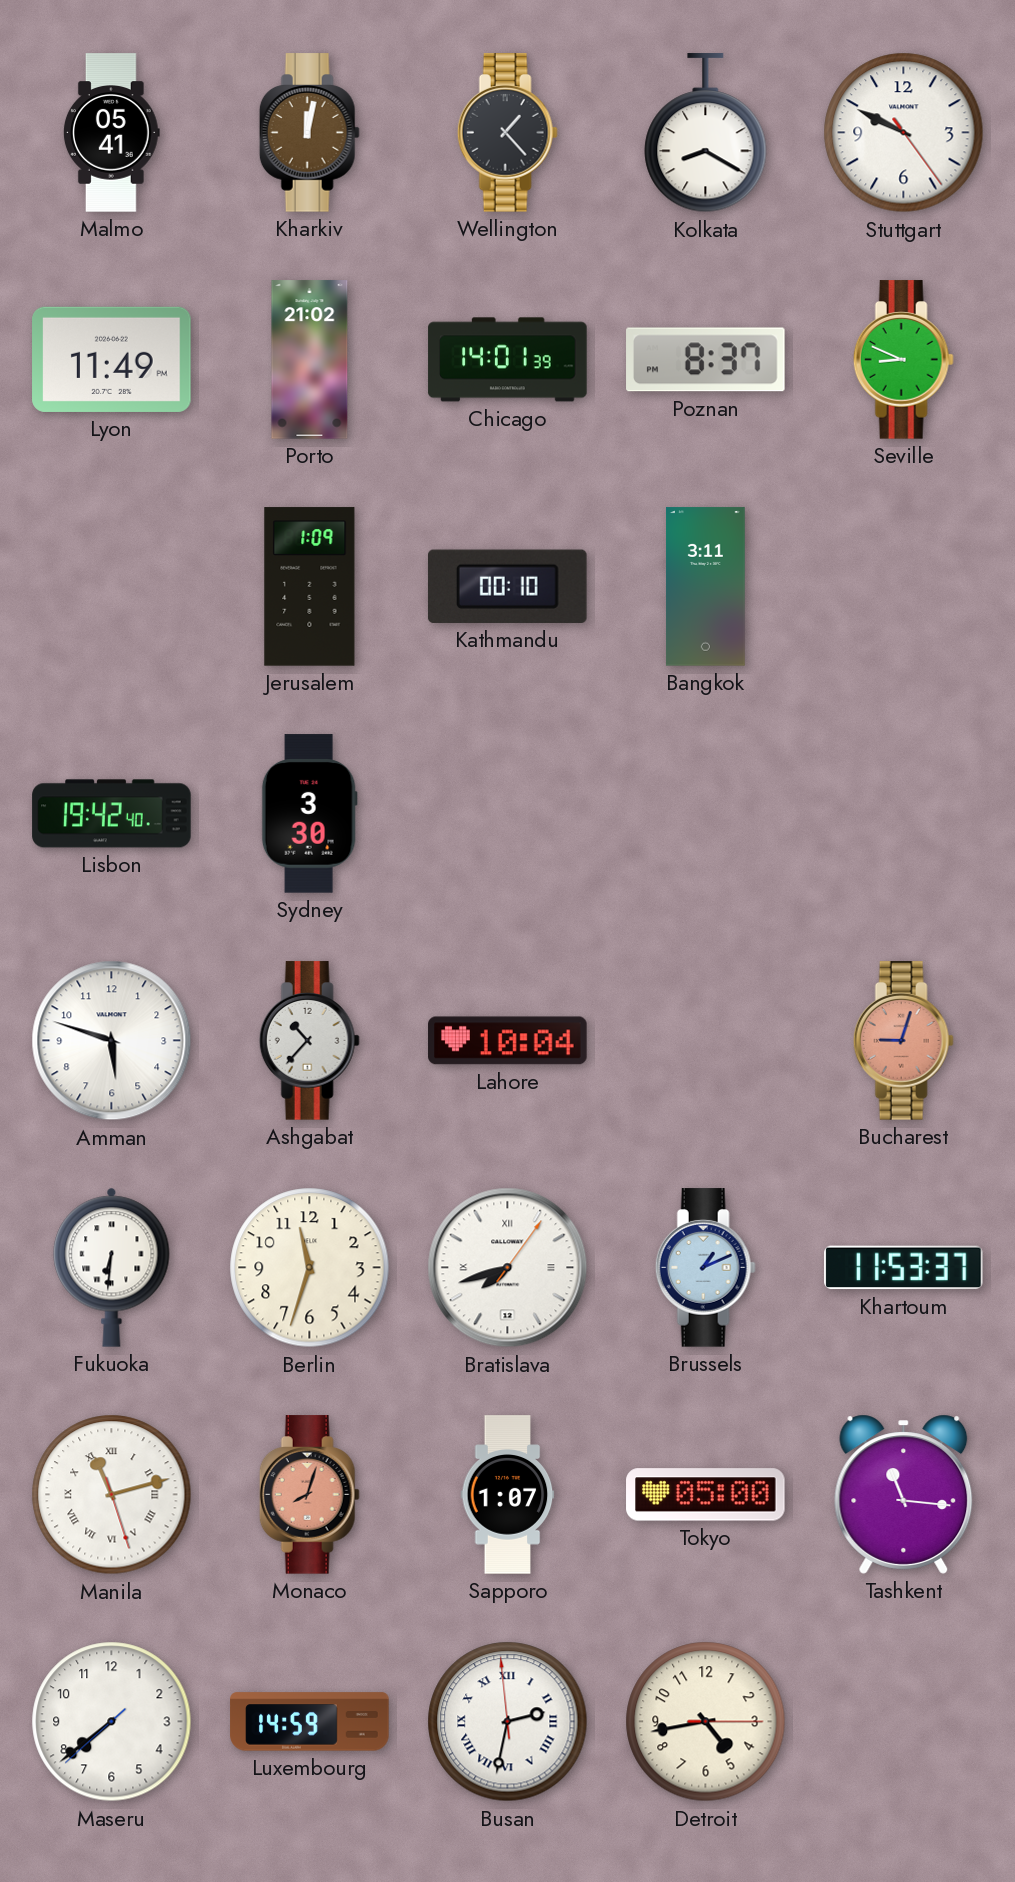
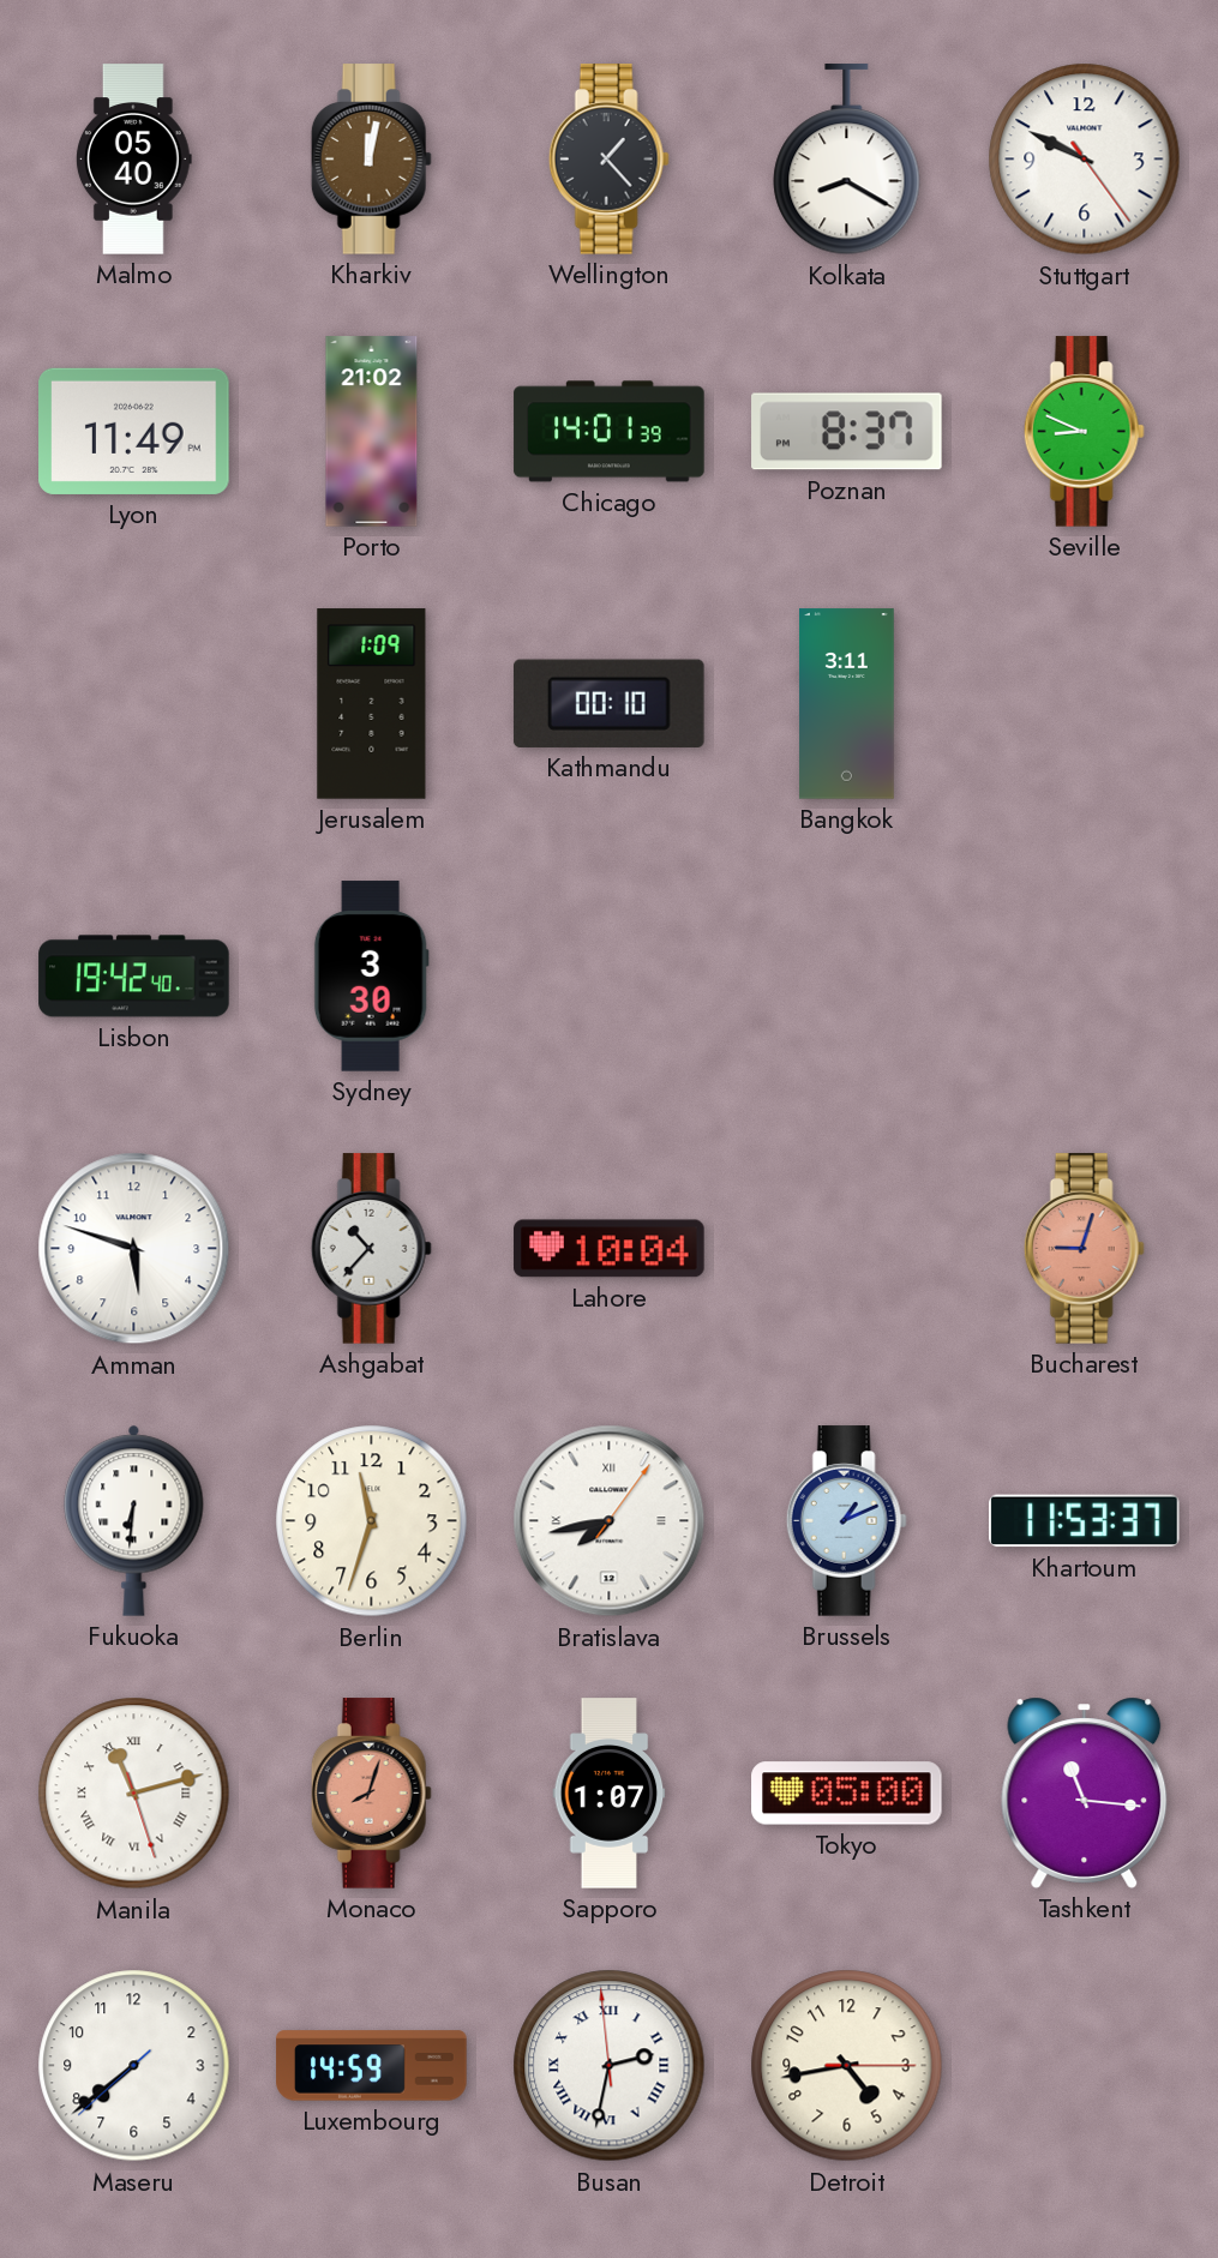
Malmo: 05:41 -> 05:40 (133, 160)
Bratislava: 7:42 -> 7:43 (610, 1521)
